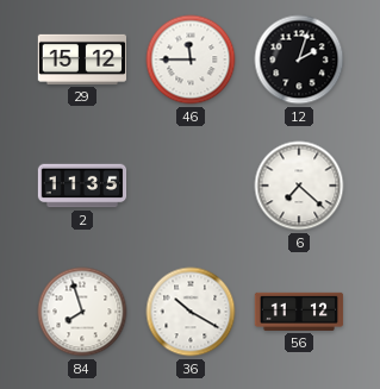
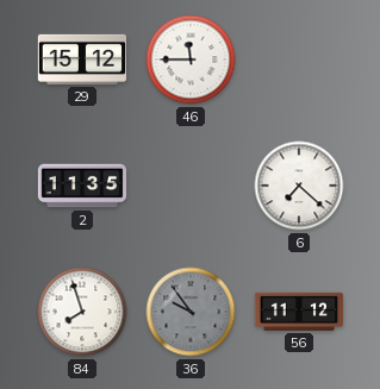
12: 2:03 -> none (299, 59)
36: 10:20 -> 9:54 (191, 312)
36 dial: white -> grey (191, 312)
